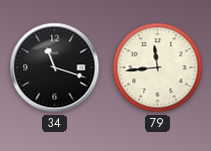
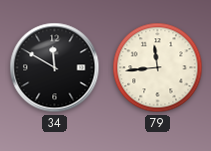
34: 11:18 -> 11:50 (55, 68)
